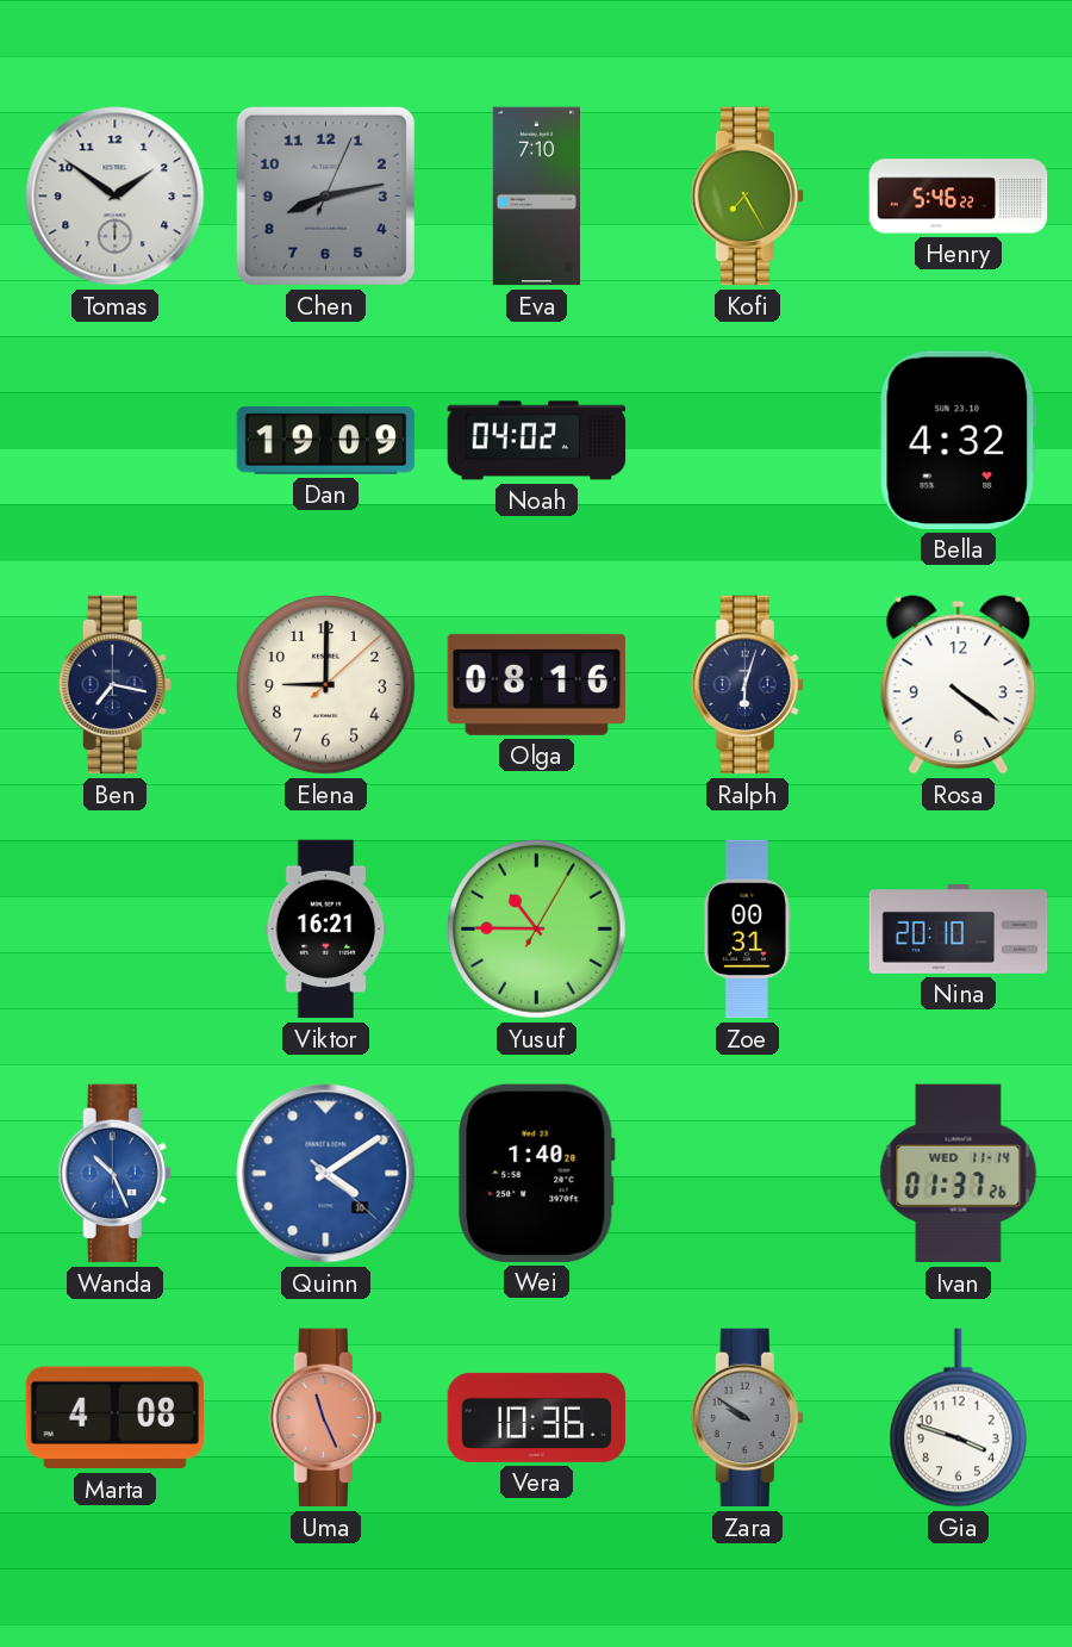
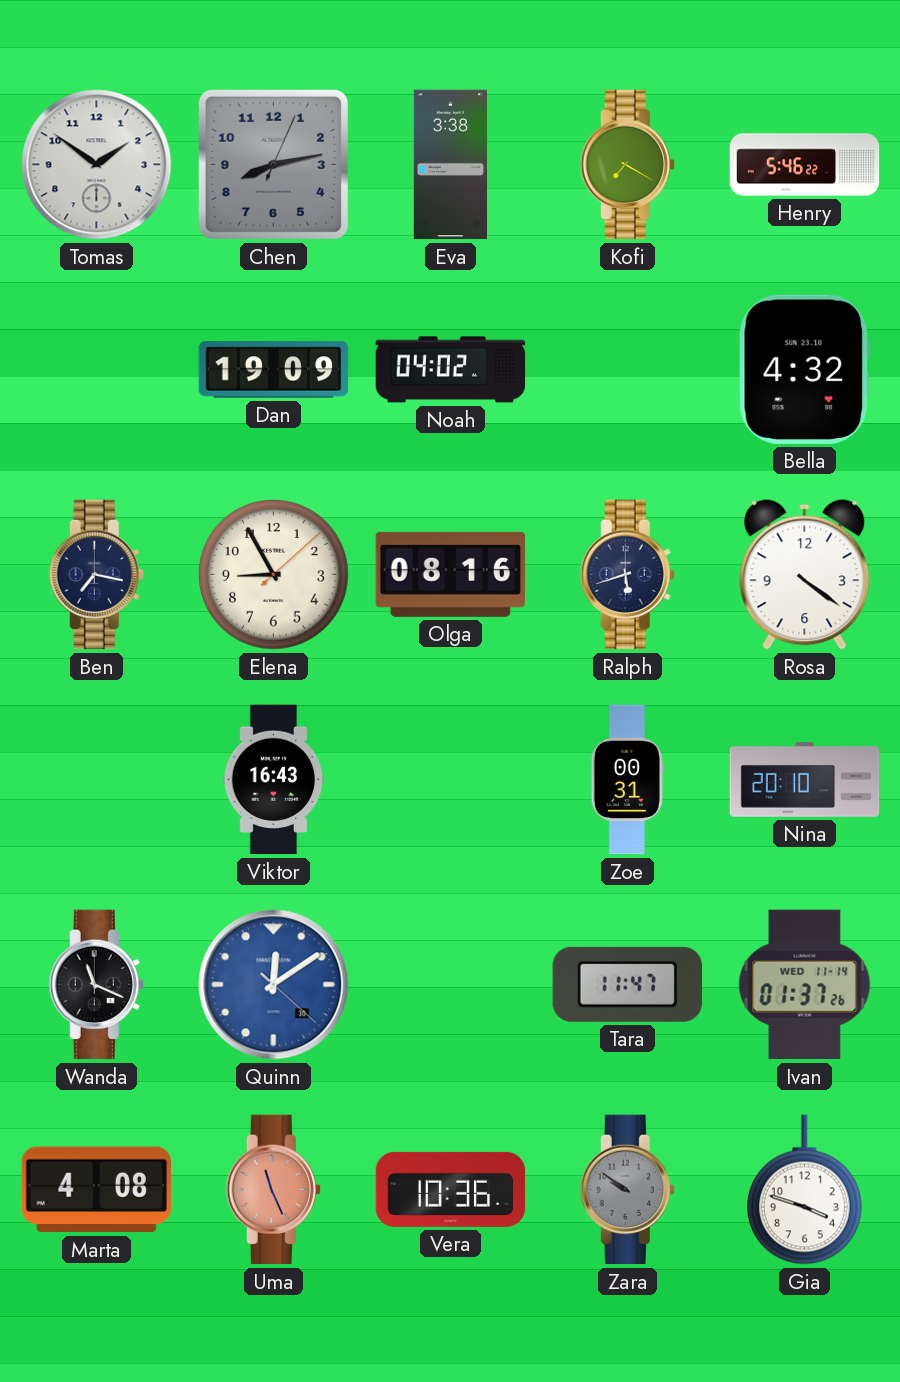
Eva: 7:10 -> 3:38 (450, 165)
Kofi: 7:25 -> 7:20 (627, 165)
Elena: 9:00 -> 8:55 (274, 575)
Ralph: 6:03 -> 5:42 (627, 575)
Viktor: 16:21 -> 16:43 (274, 780)
Yusuf: 10:45 -> none (537, 930)
Wanda: 10:26 -> 11:19 (96, 985)
Wanda dial: blue -> black (96, 985)
Quinn: 4:09 -> 12:09 (274, 985)
Wei: 1:40 -> none (537, 1173)
Tara: none -> 11:47 (627, 984)
